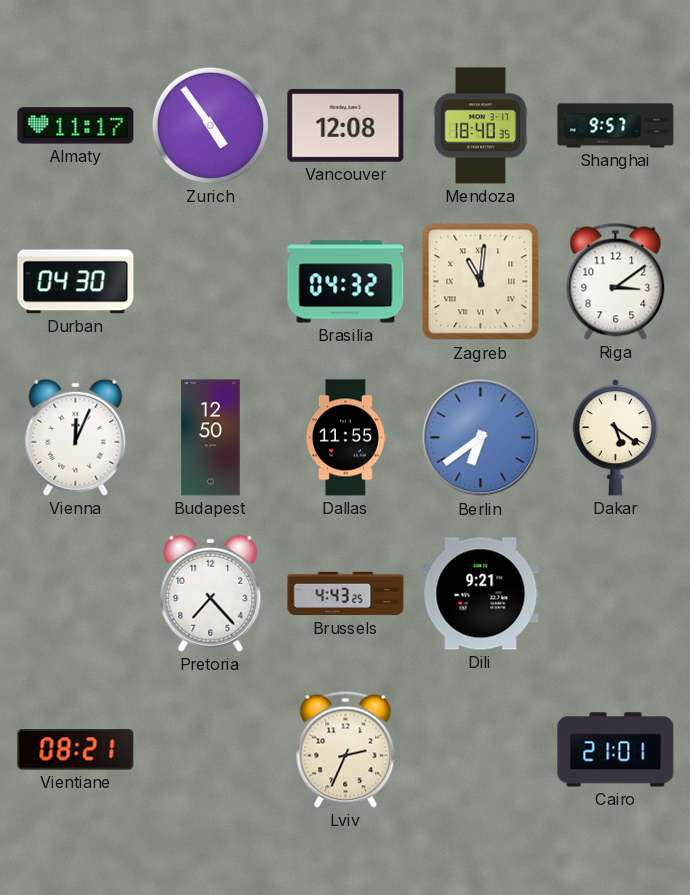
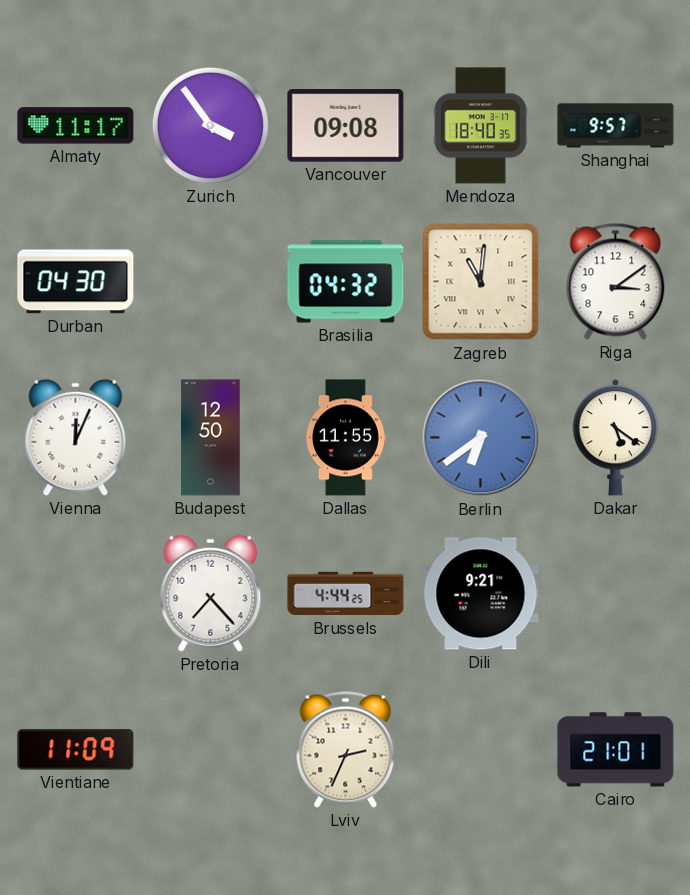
Zurich: 4:54 -> 3:54 (210, 125)
Vancouver: 12:08 -> 09:08 (346, 126)
Brussels: 4:43 -> 4:44 (346, 594)
Vientiane: 08:21 -> 11:09 (76, 750)
